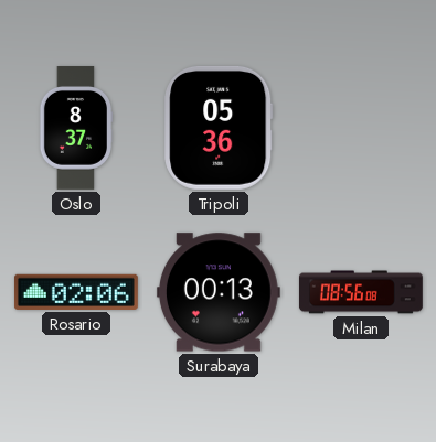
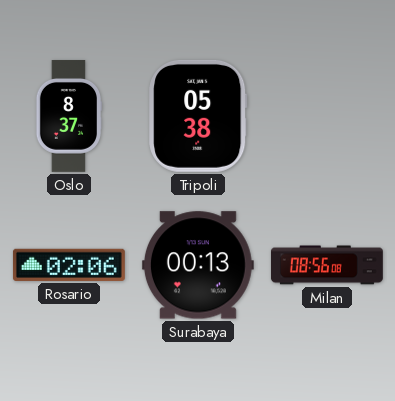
Tripoli: 05:36 -> 05:38 (198, 116)
